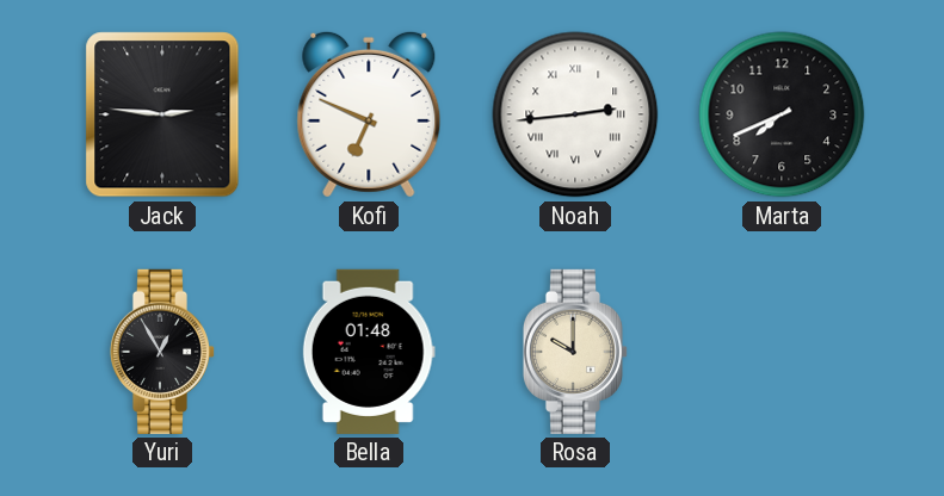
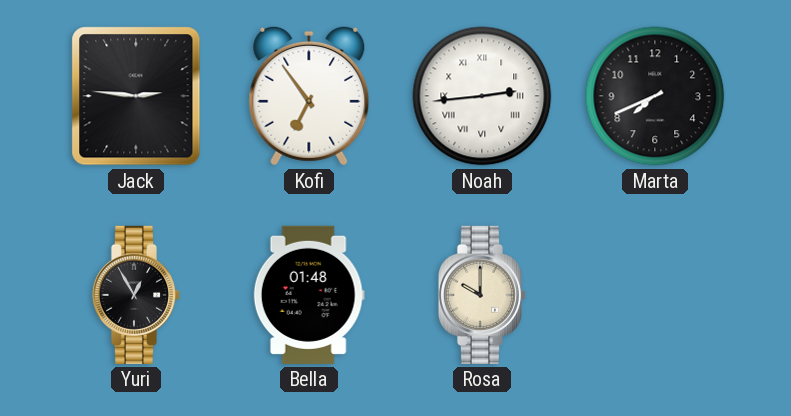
Kofi: 6:49 -> 6:54 (309, 96)
